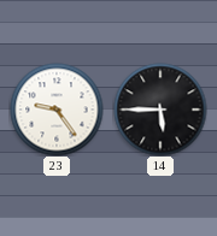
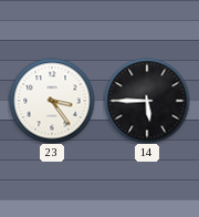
23: 9:24 -> 3:24 (52, 101)
